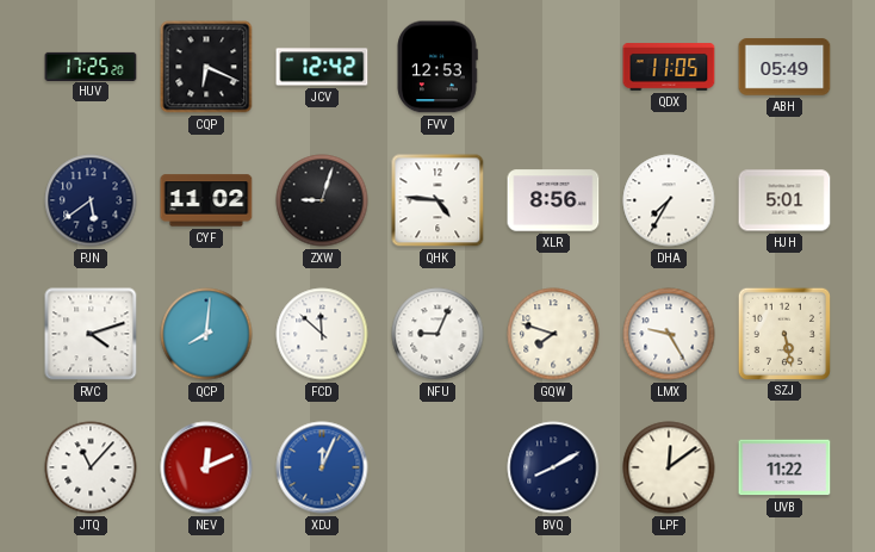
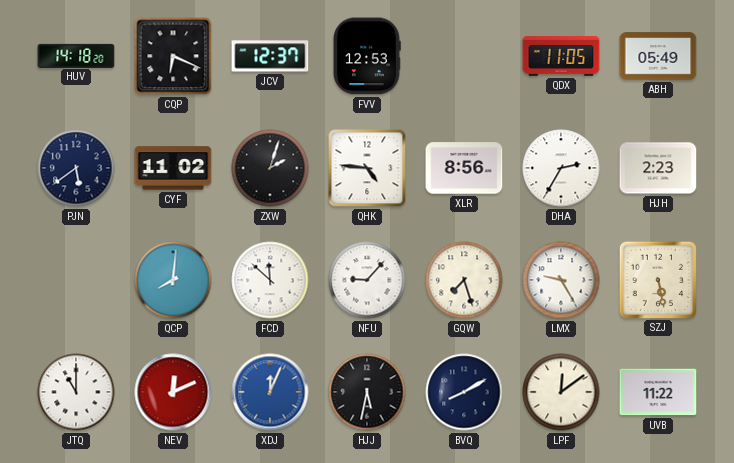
HUV: 17:25 -> 14:18 (76, 55)
JCV: 12:42 -> 12:37 (270, 56)
ZXW: 9:03 -> 2:03 (270, 168)
DHA: 7:35 -> 2:35 (561, 168)
HJH: 5:01 -> 2:23 (658, 168)
RVC: 4:12 -> none (91, 334)
NFU: 9:04 -> 9:07 (367, 280)
GQW: 7:48 -> 7:27 (464, 280)
JTQ: 11:07 -> 11:00 (76, 392)
HJJ: none -> 5:32 (367, 392)
